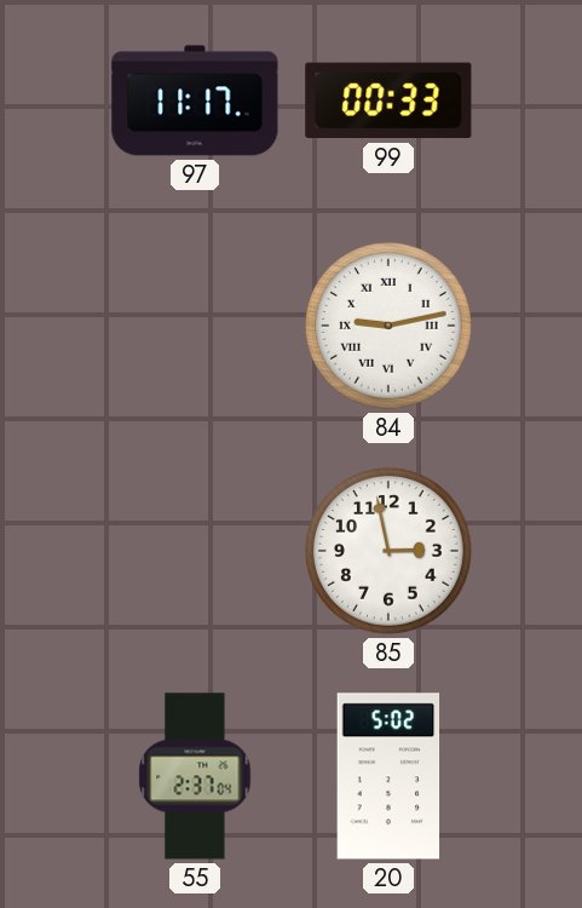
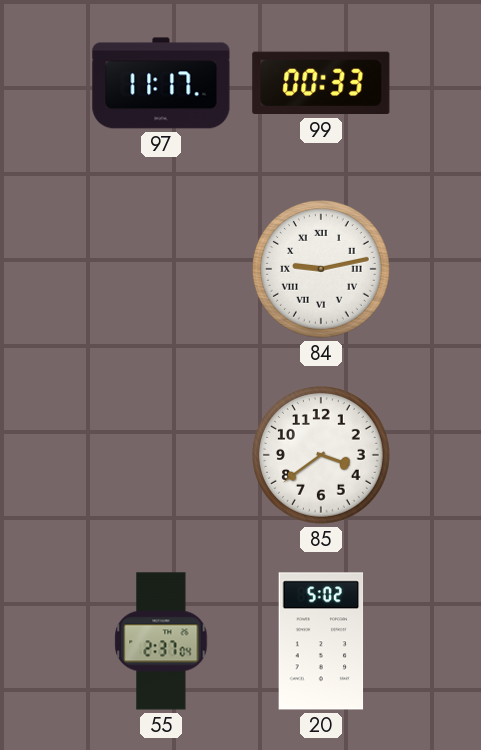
85: 2:58 -> 3:39 (322, 456)
